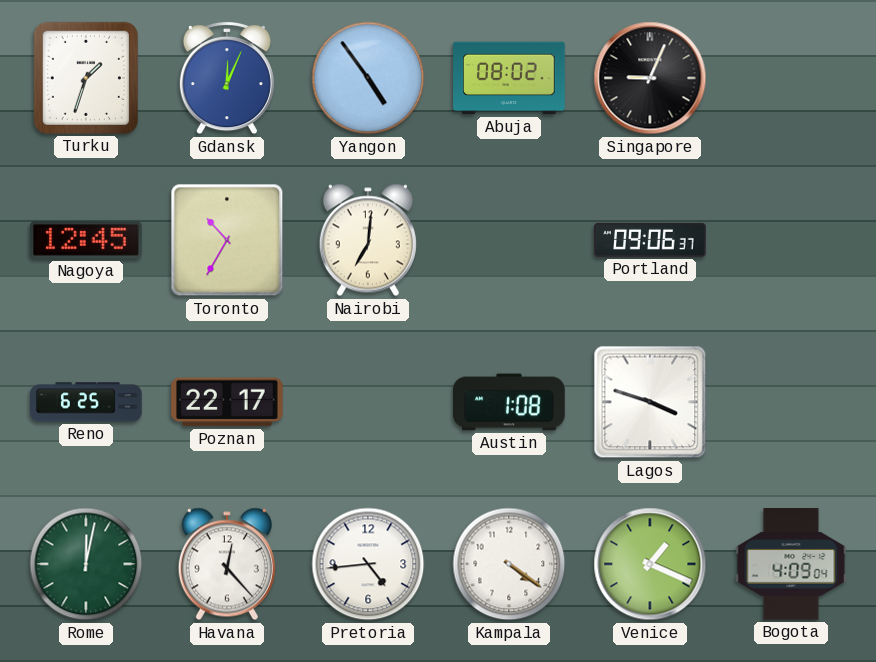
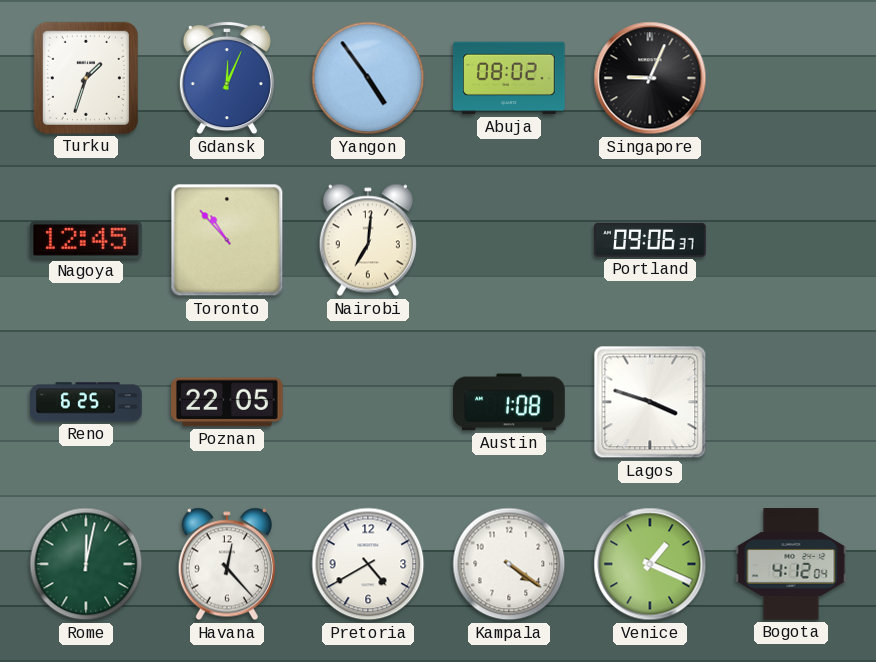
Toronto: 10:35 -> 10:53 (227, 240)
Poznan: 22:17 -> 22:05 (227, 402)
Pretoria: 4:44 -> 4:40 (368, 564)
Bogota: 4:09 -> 4:12 (791, 564)
